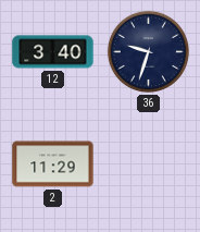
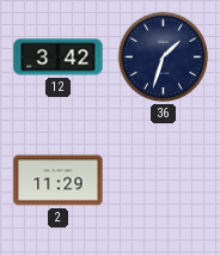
12: 3:40 -> 3:42 (59, 57)
36: 9:33 -> 1:33 (163, 56)
